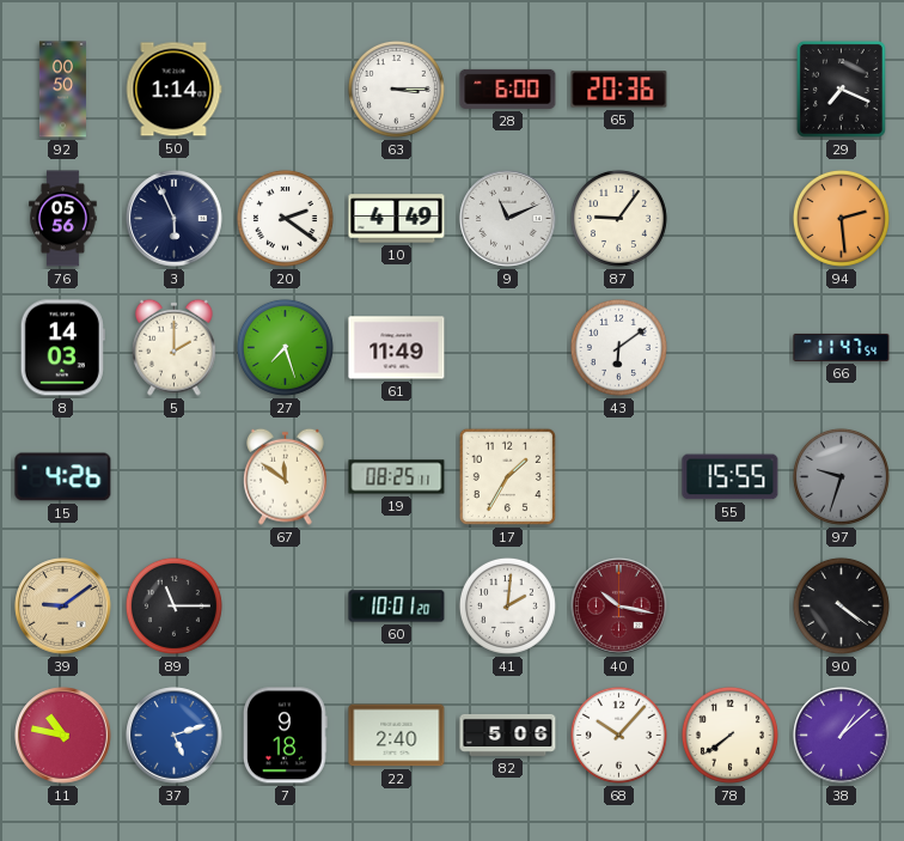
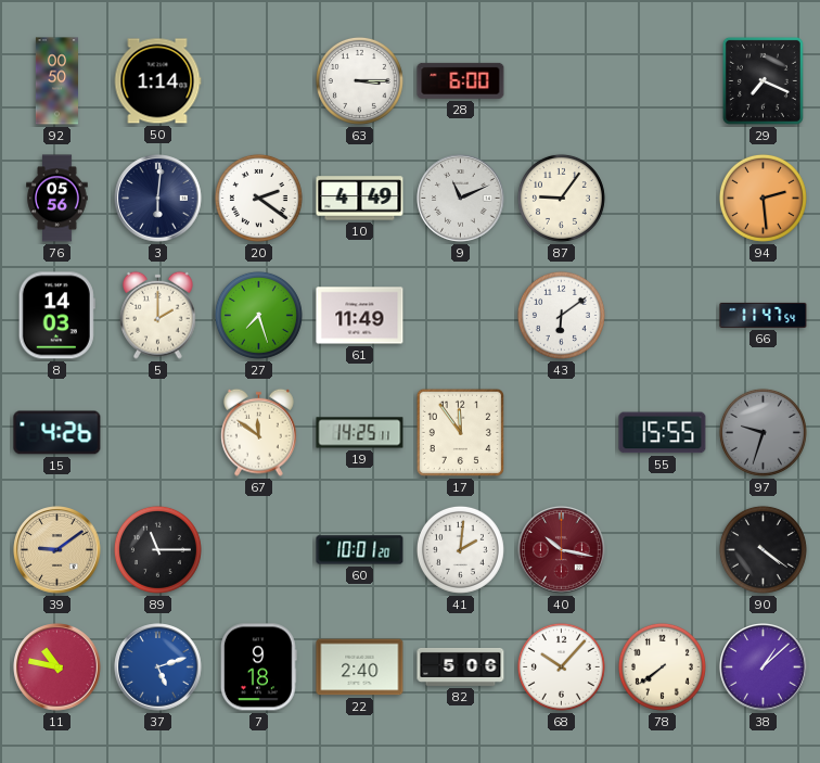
65: 20:36 -> none (619, 90)
3: 5:56 -> 6:01 (158, 199)
19: 08:25 -> 14:25 (360, 433)
17: 1:35 -> 11:54 (460, 432)
